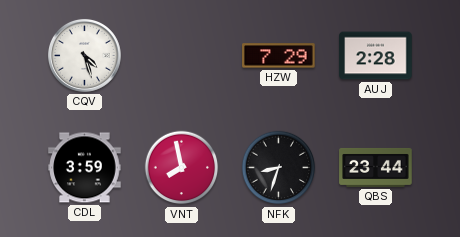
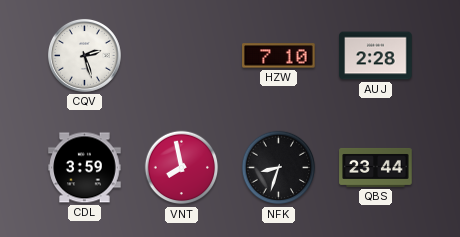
CQV: 4:27 -> 2:27 (84, 55)
HZW: 7:29 -> 7:10 (279, 56)
